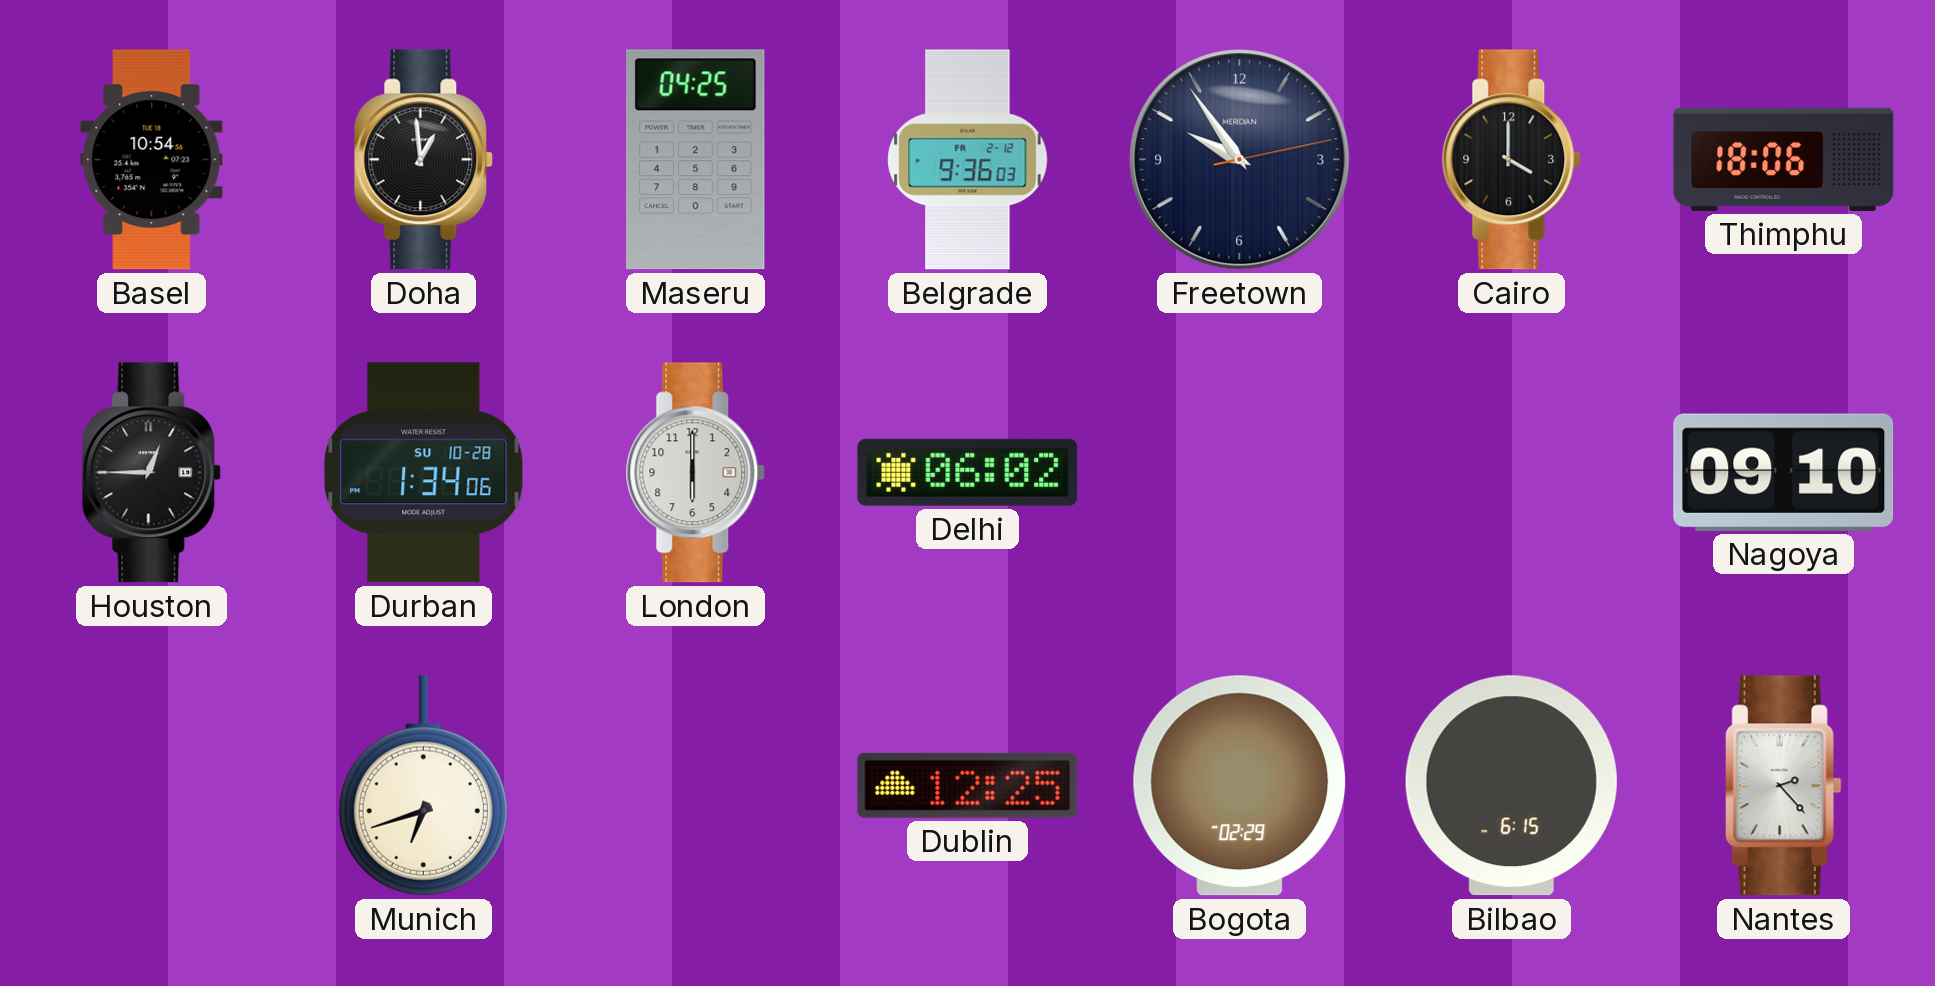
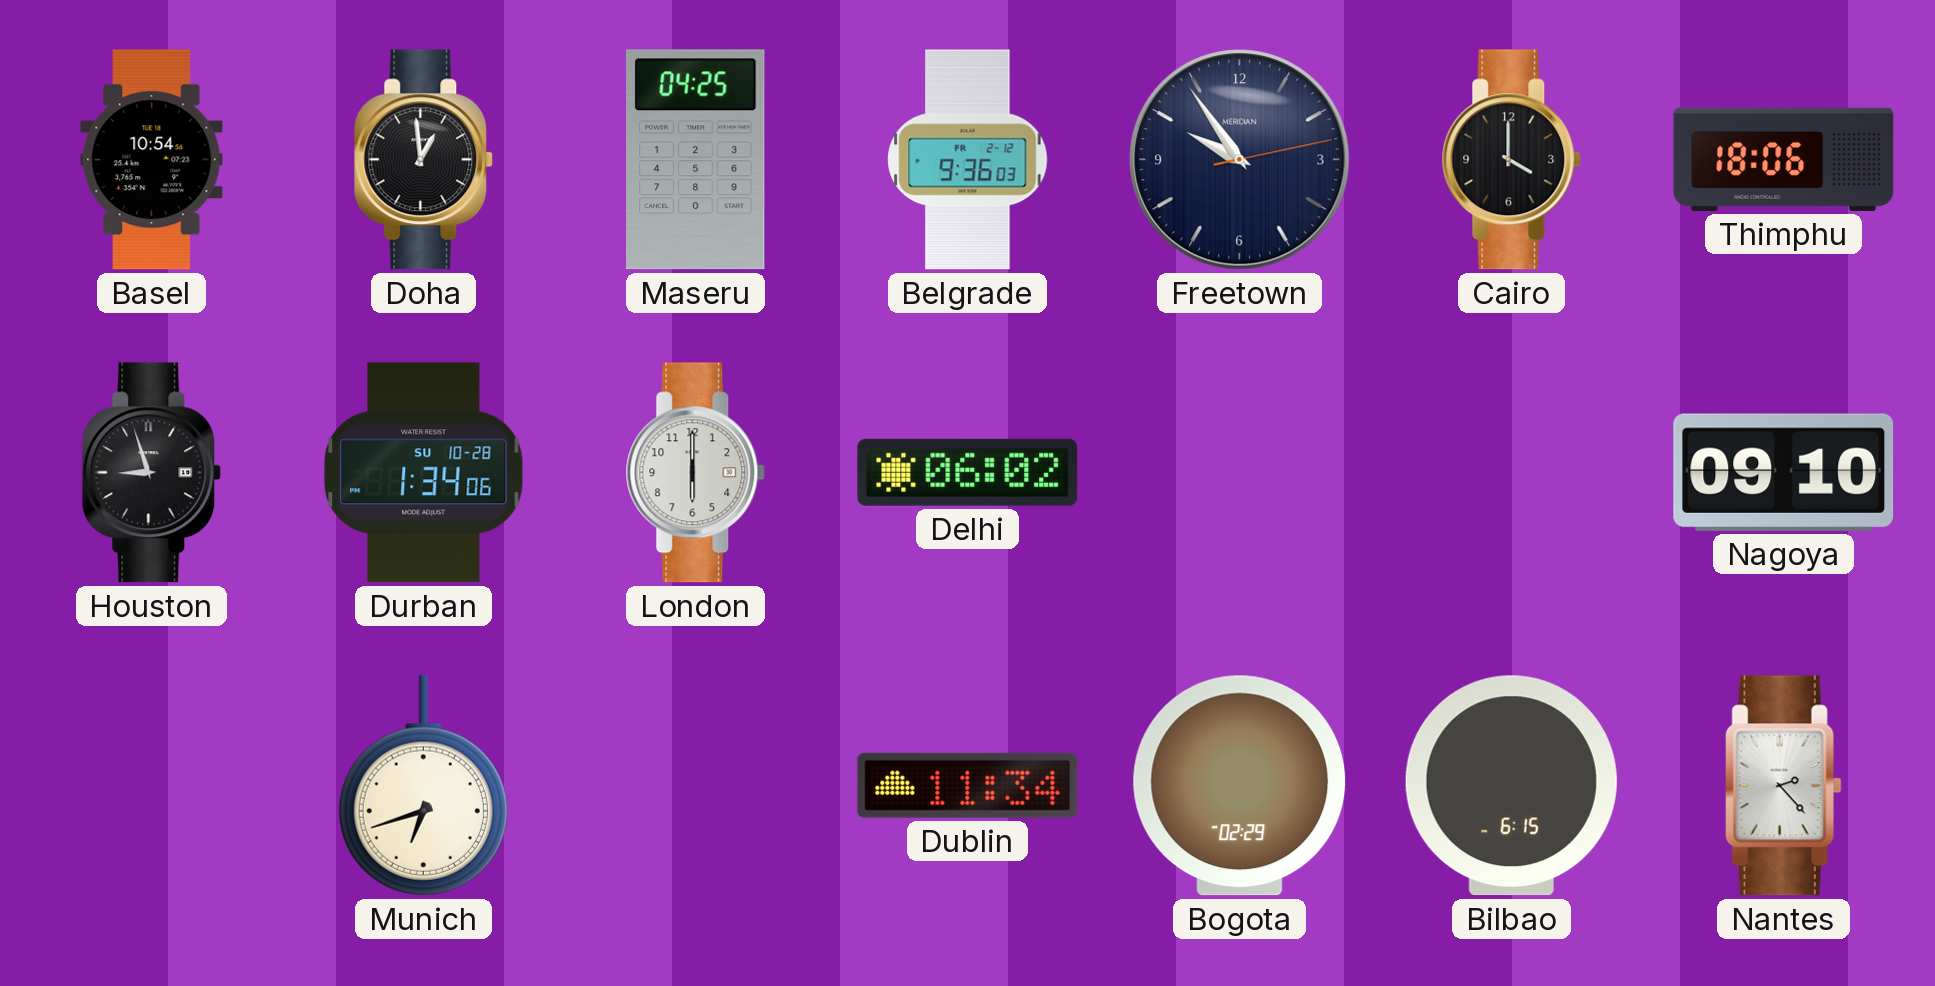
Houston: 12:45 -> 8:57 (152, 473)
Dublin: 12:25 -> 11:34 (968, 785)
